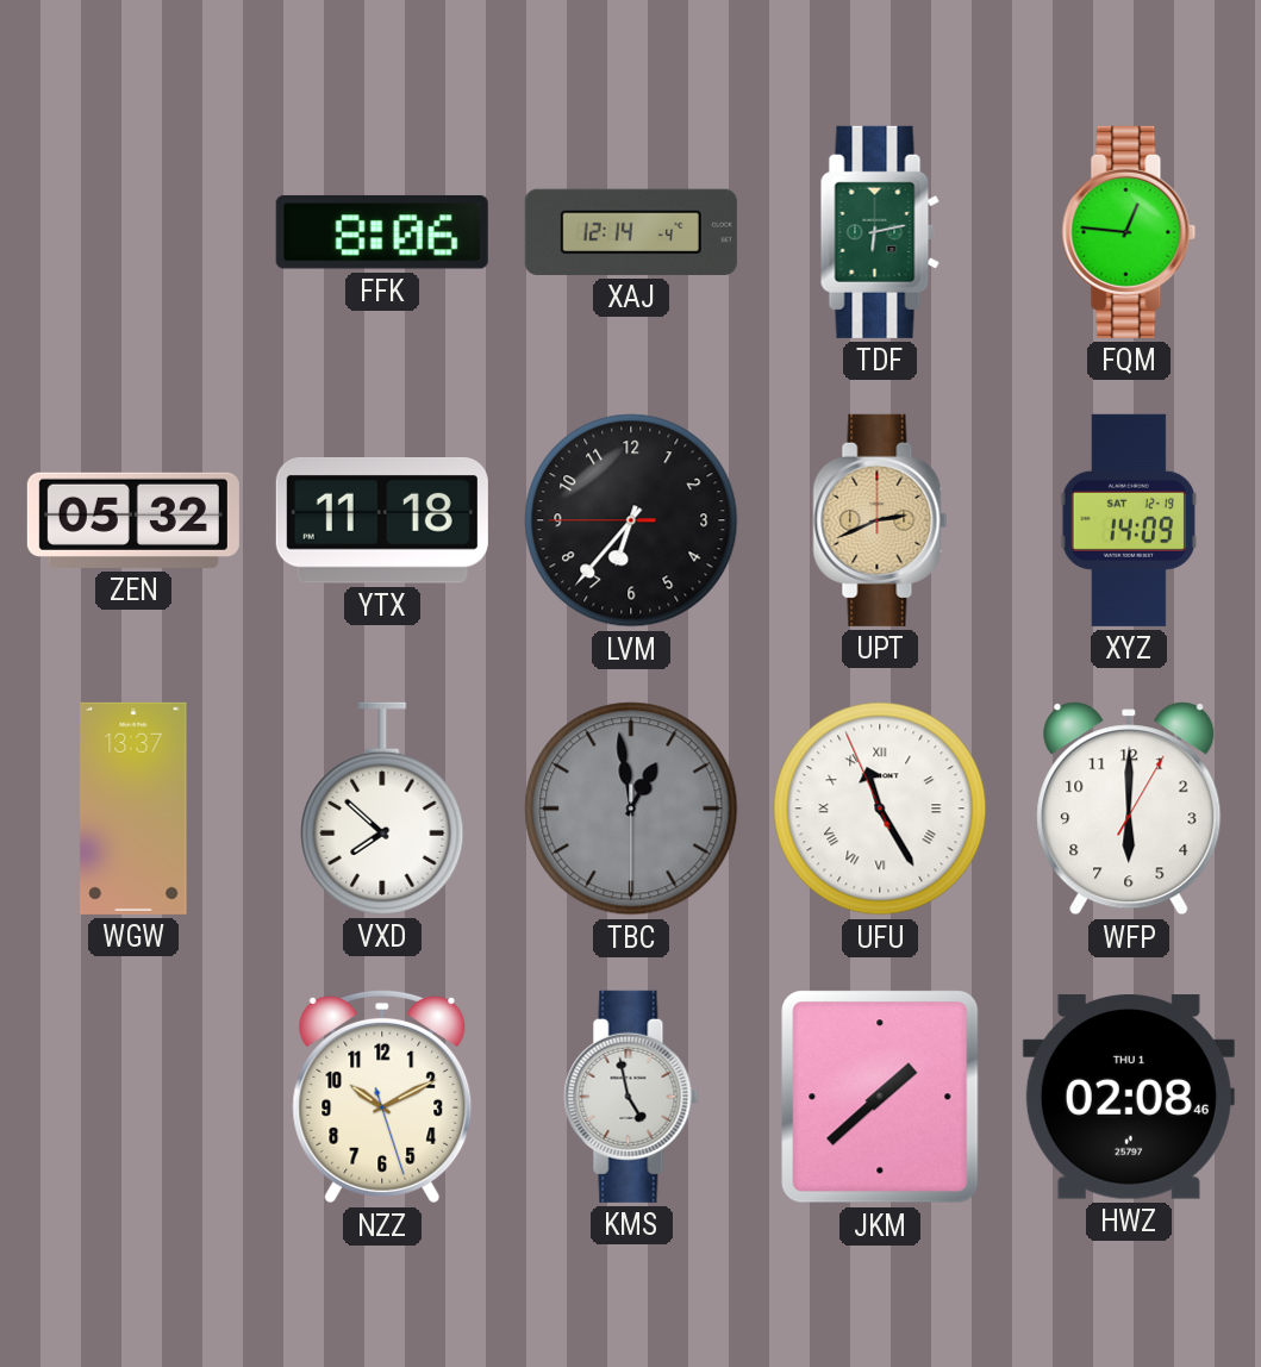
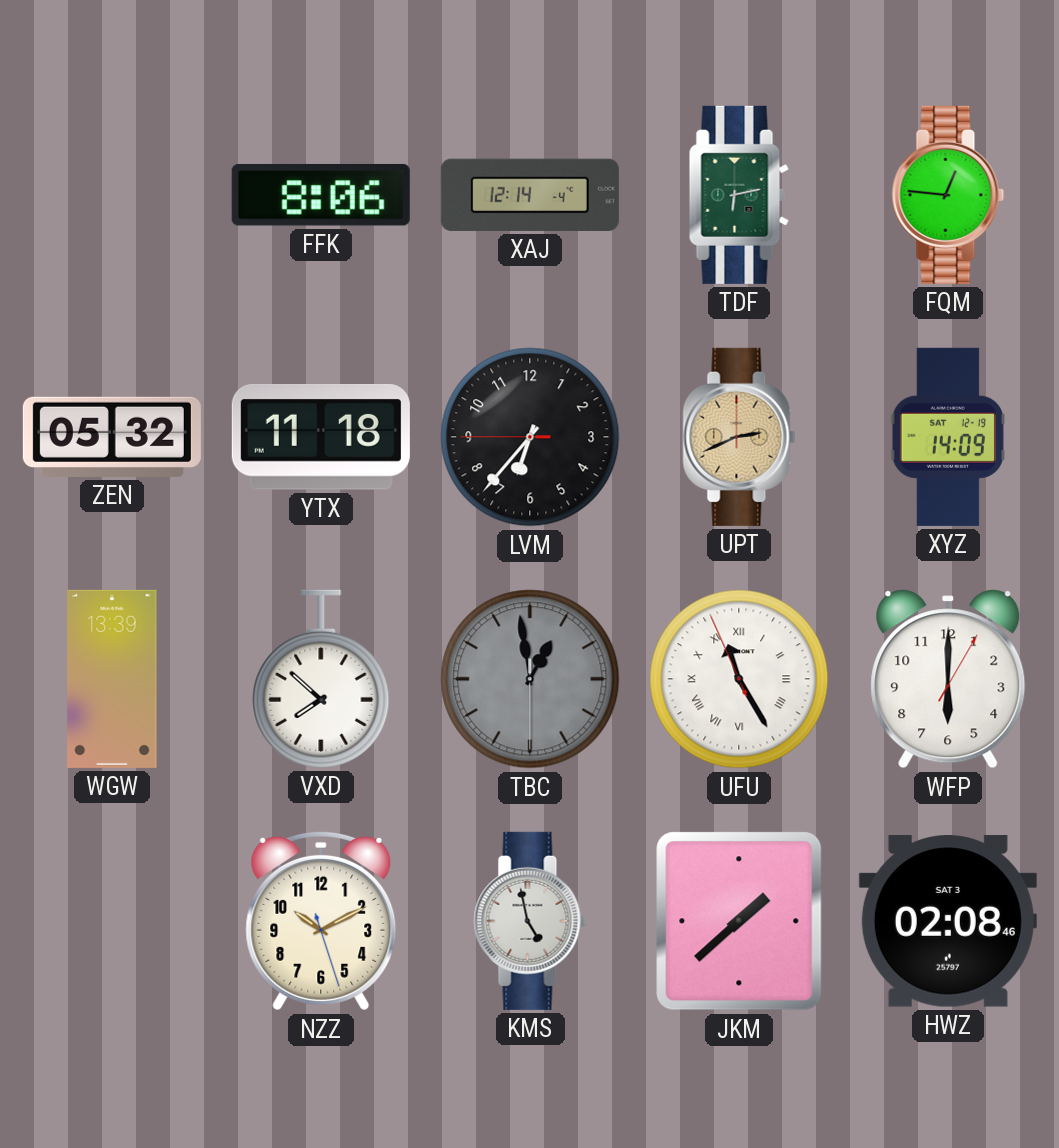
WGW: 13:37 -> 13:39 (112, 679)
HWZ date: THU 1 -> SAT 3 (948, 921)
